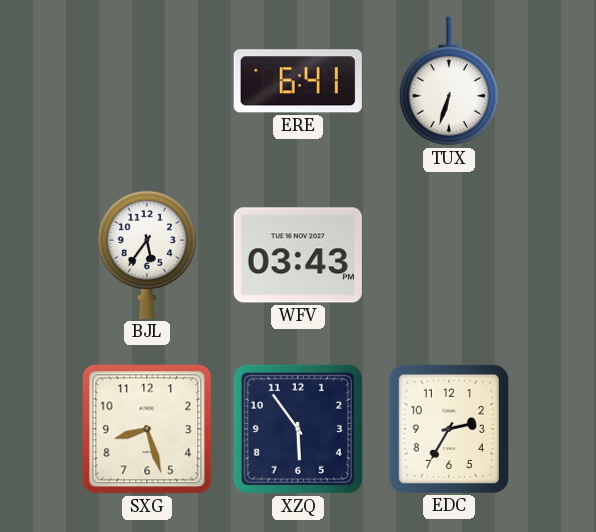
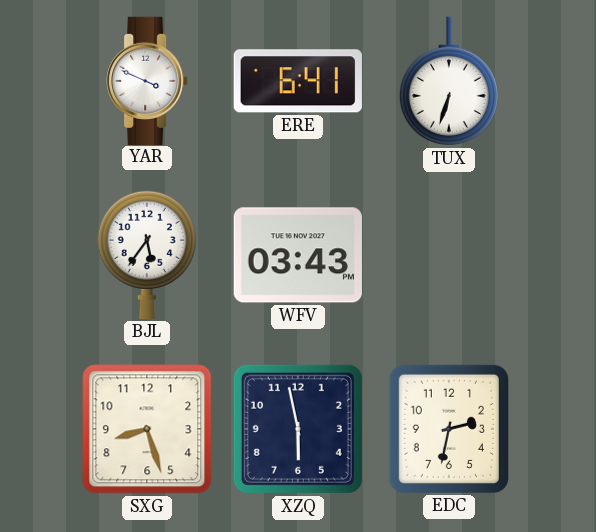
YAR: none -> 3:49 (147, 80)
XZQ: 5:54 -> 5:58 (298, 429)
EDC: 2:35 -> 2:32 (449, 429)
